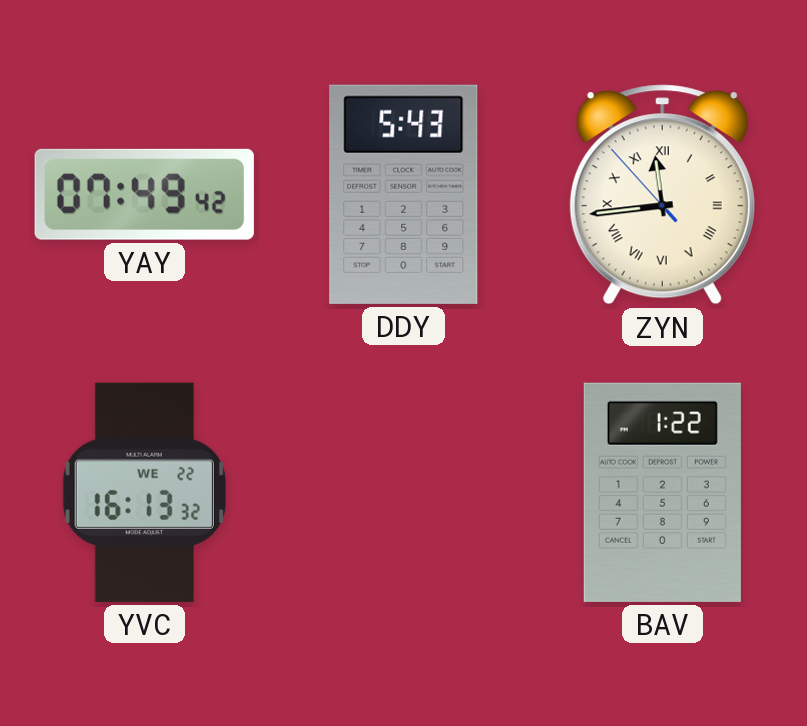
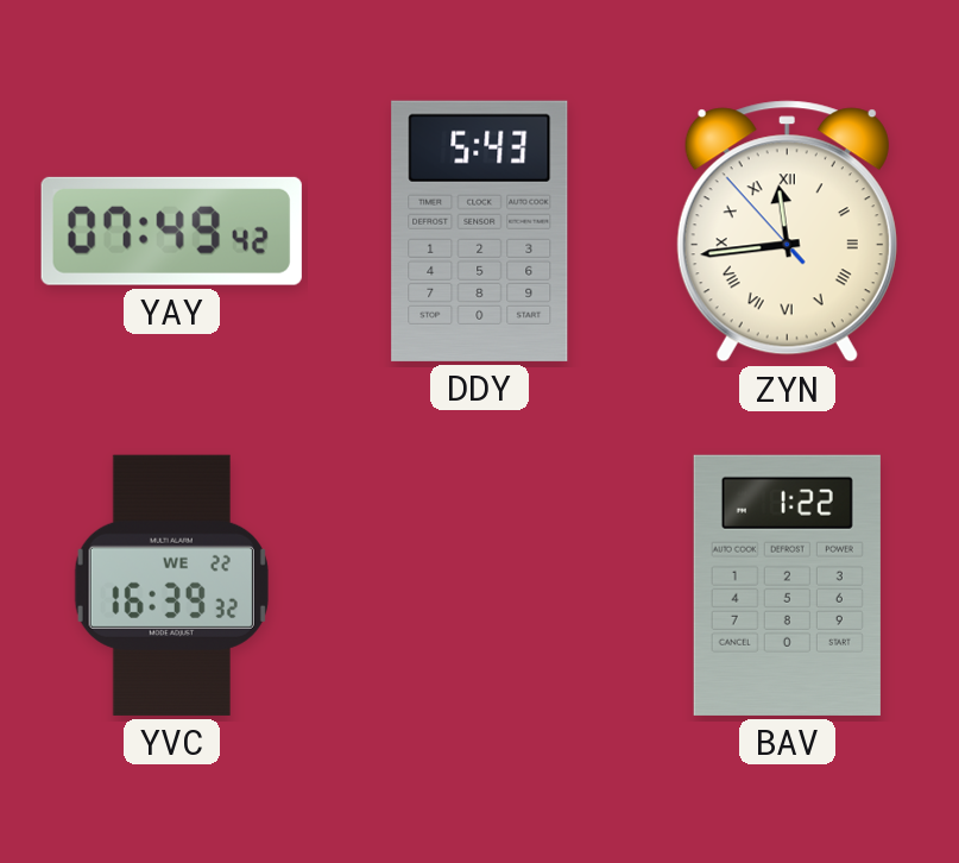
YVC: 16:13 -> 16:39 (171, 585)
